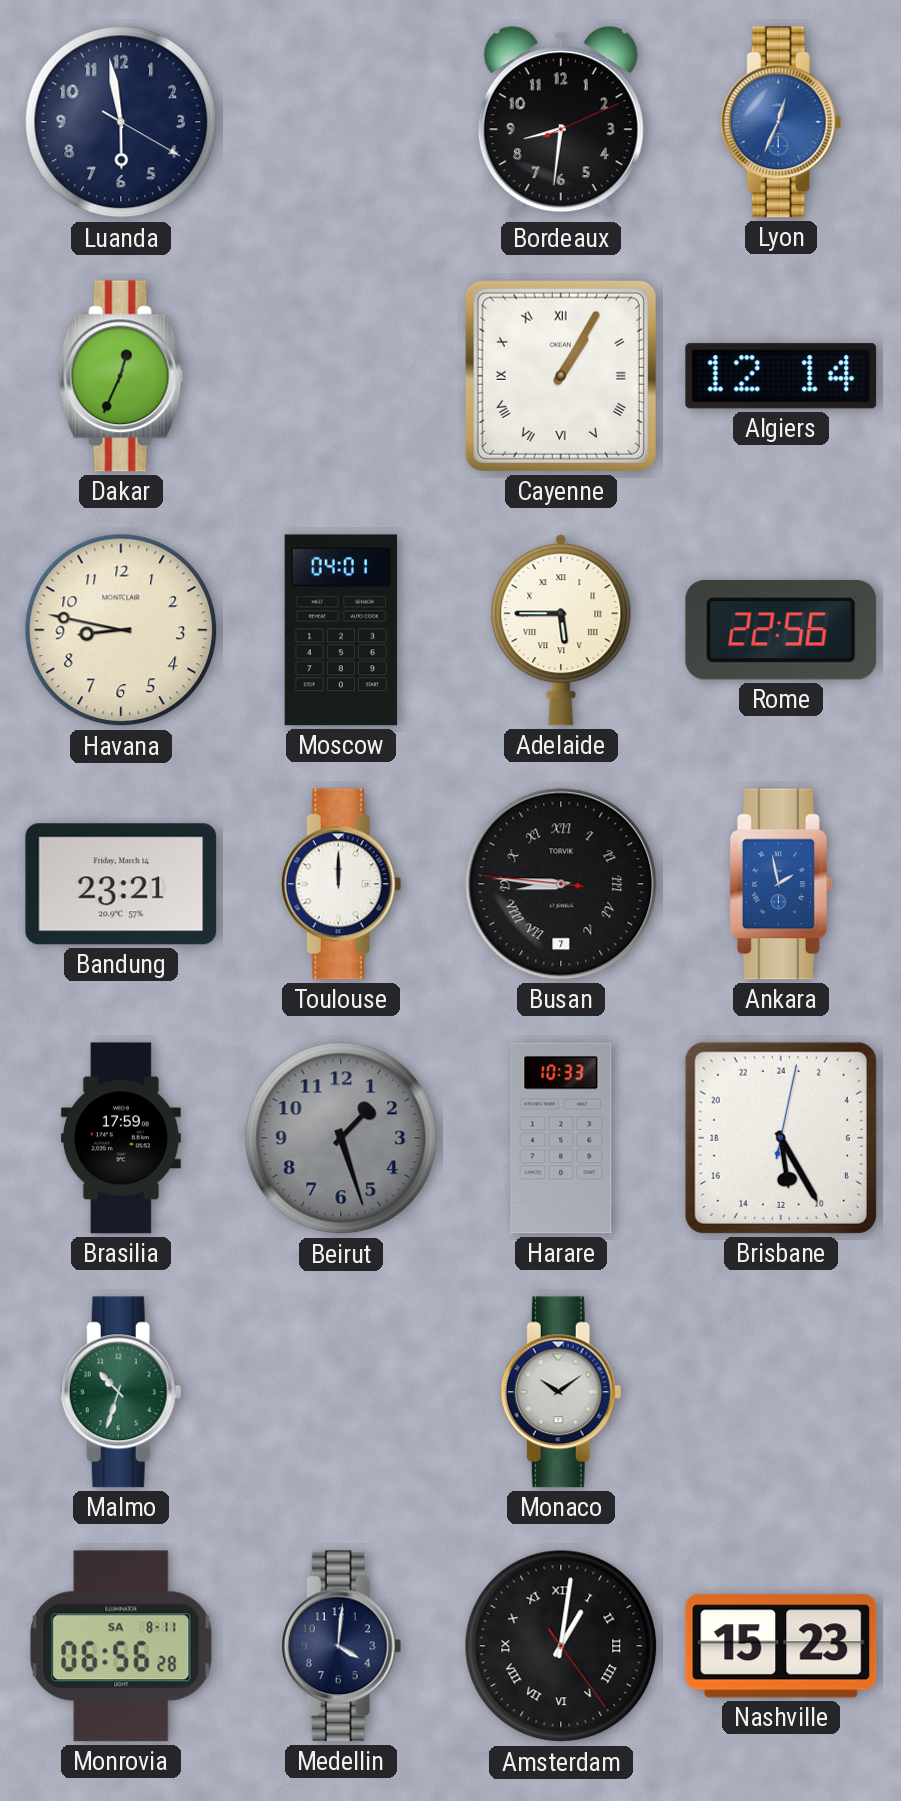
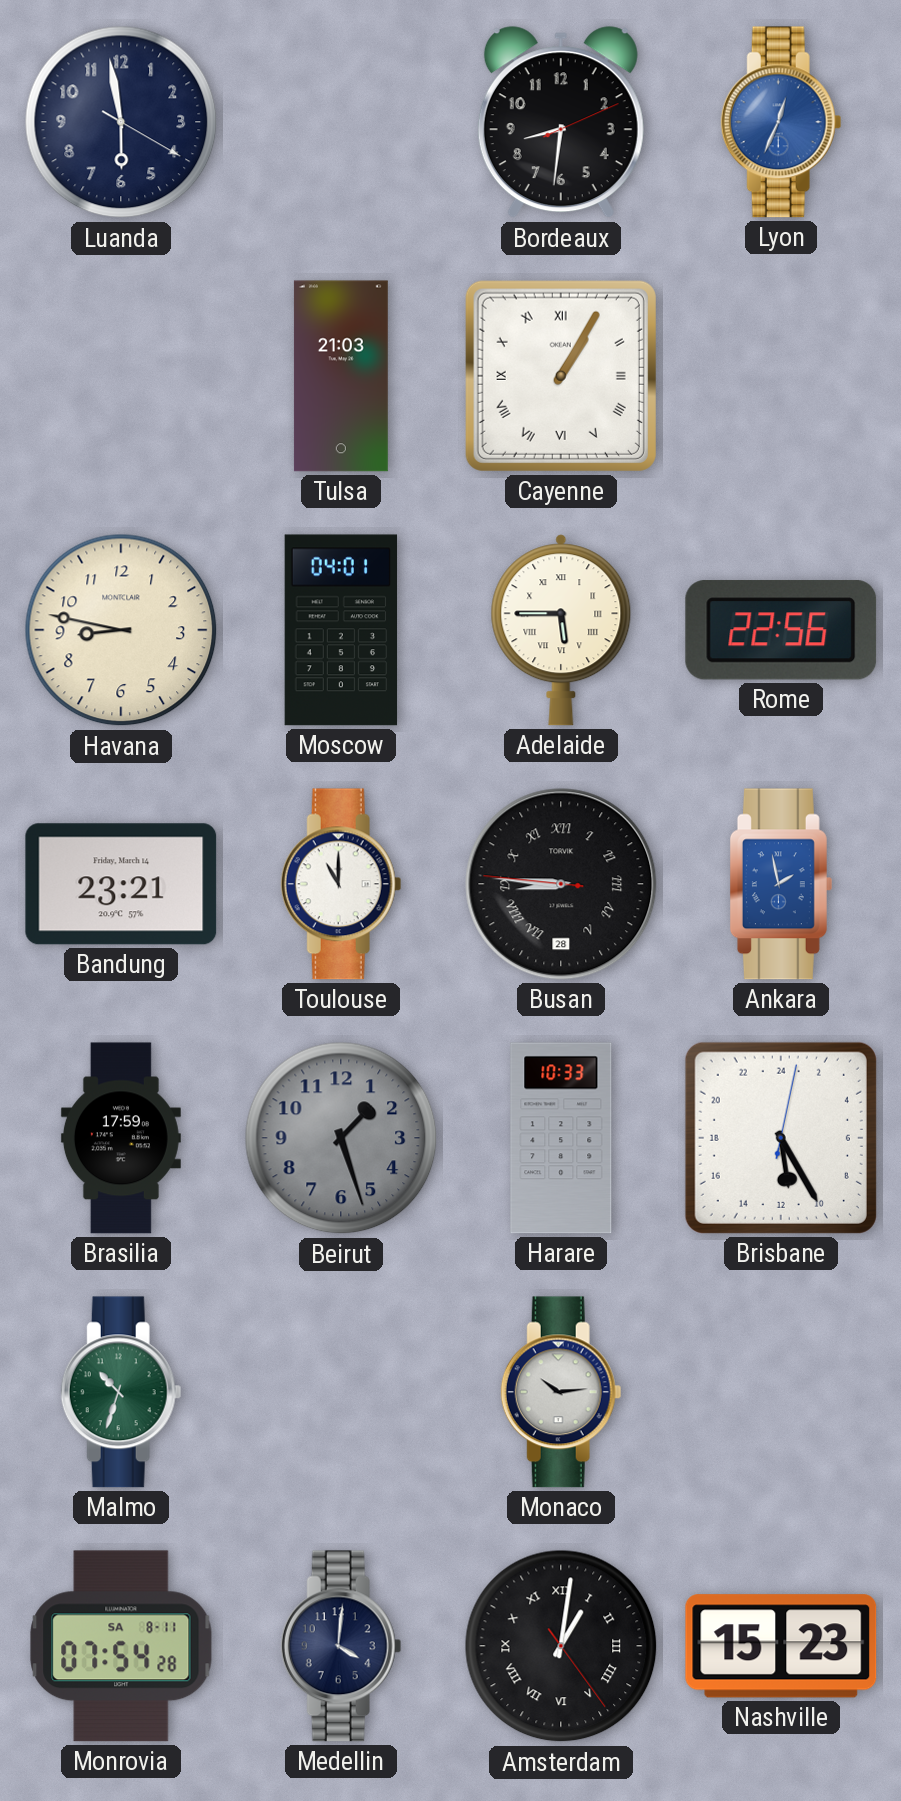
Dakar: 12:34 -> none (121, 376)
Tulsa: none -> 21:03 (341, 376)
Algiers: 12:14 -> none (781, 376)
Toulouse: 12:00 -> 11:00 (341, 884)
Busan date: 7 -> 28 (561, 884)
Monaco: 10:09 -> 10:14 (561, 1392)
Monrovia: 06:56 -> 07:54 (121, 1646)
